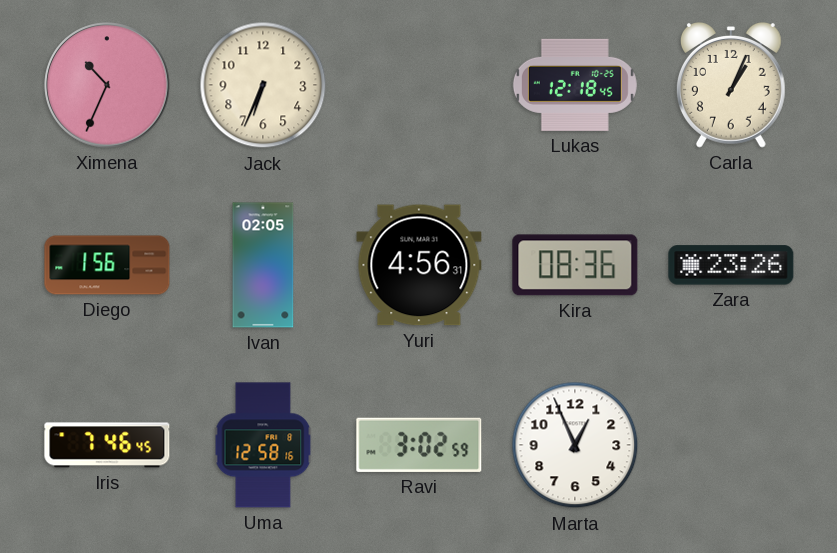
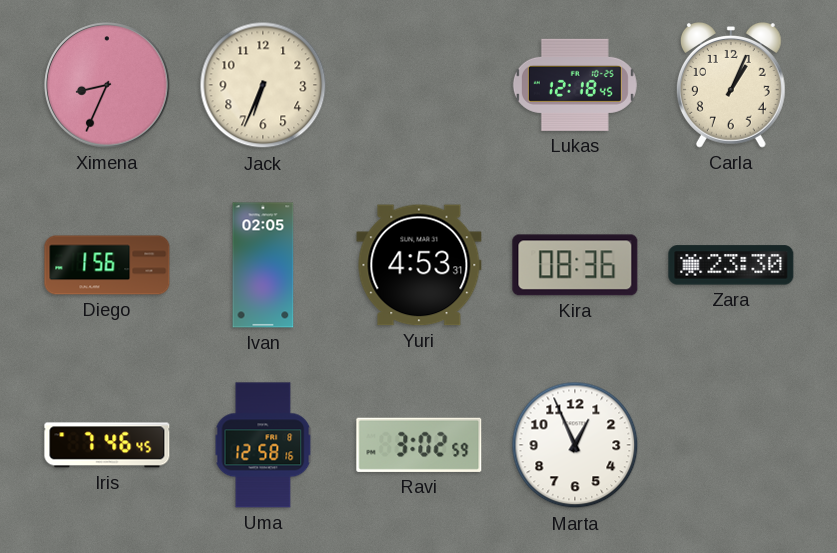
Ximena: 10:34 -> 8:34 (107, 85)
Yuri: 4:56 -> 4:53 (419, 265)
Zara: 23:26 -> 23:30 (731, 265)
